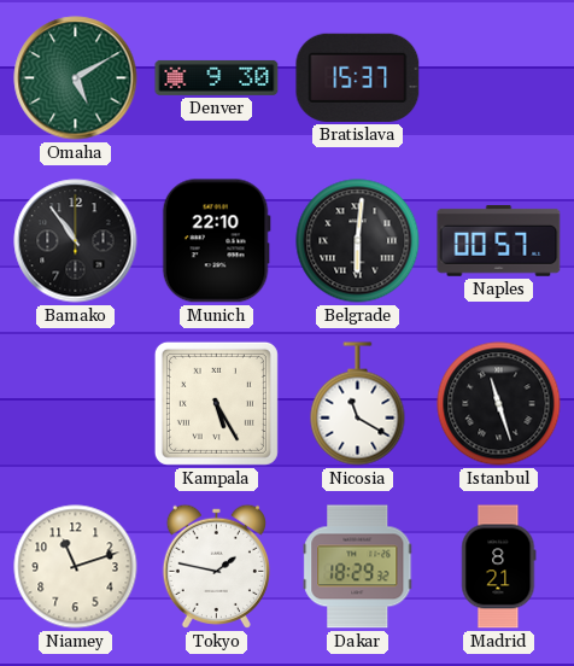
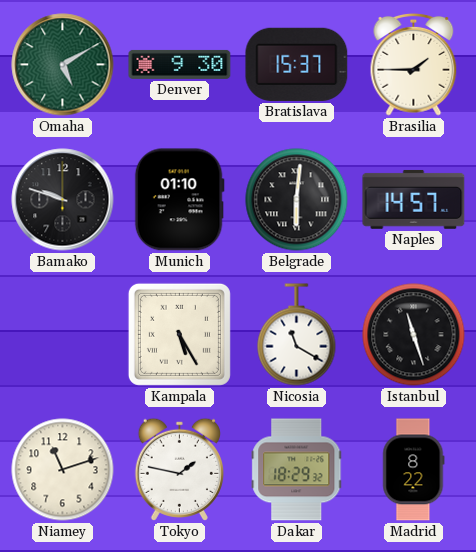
Brasilia: none -> 1:45 (414, 64)
Bamako: 10:54 -> 9:48 (63, 200)
Munich: 22:10 -> 01:10 (179, 200)
Naples: 00:57 -> 14:57 (414, 199)
Madrid: 8:21 -> 8:22 (414, 470)
